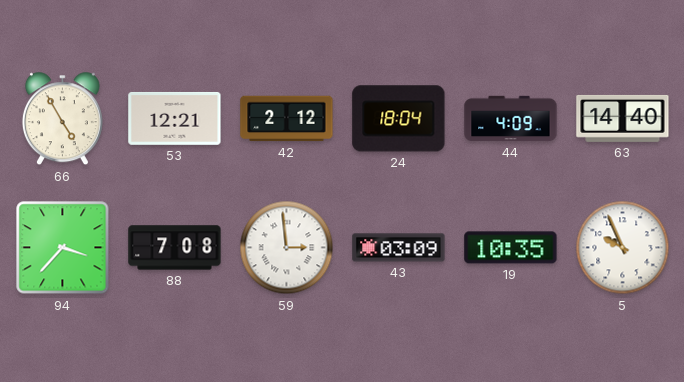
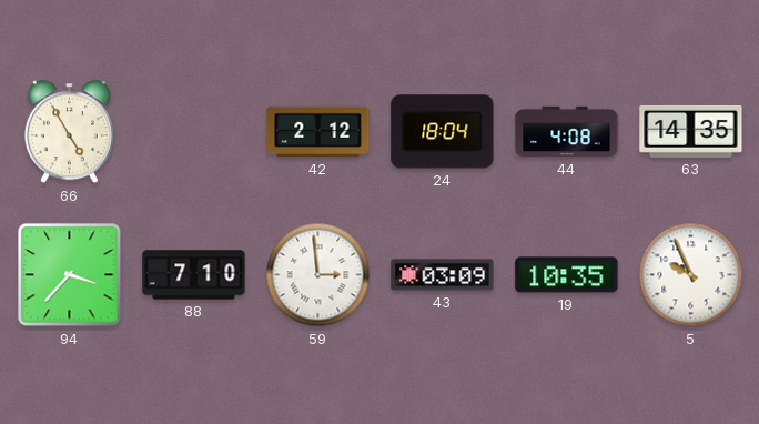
53: 12:21 -> none (175, 118)
44: 4:09 -> 4:08 (567, 132)
63: 14:40 -> 14:35 (691, 131)
88: 7:08 -> 7:10 (194, 275)
